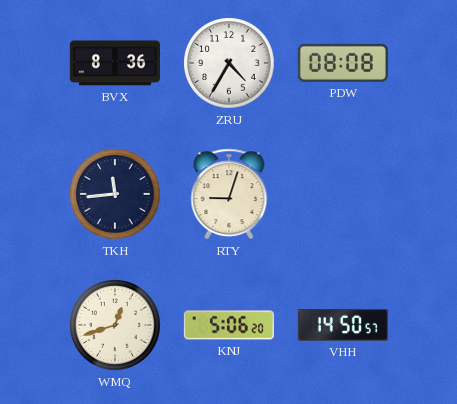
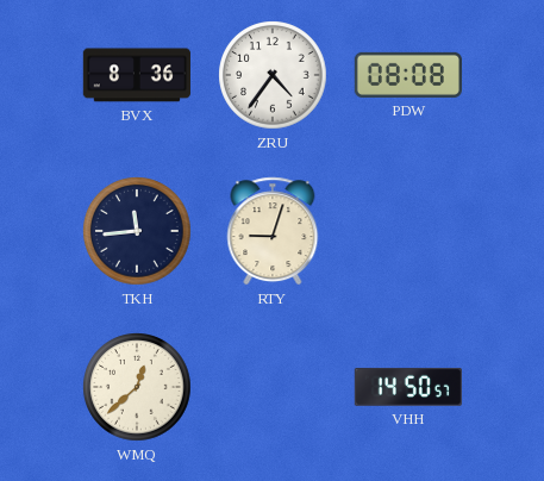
ZRU: 4:35 -> 4:36 (273, 75)
WMQ: 12:42 -> 12:38 (137, 387)
KNJ: 5:06 -> none (229, 325)
